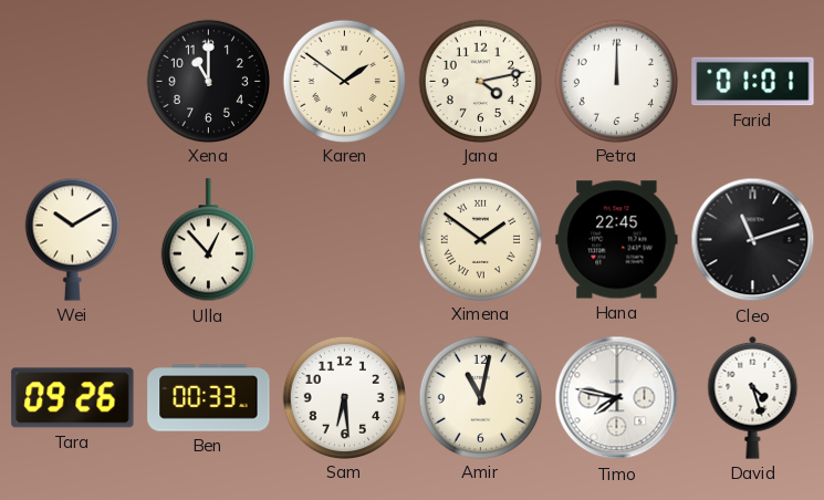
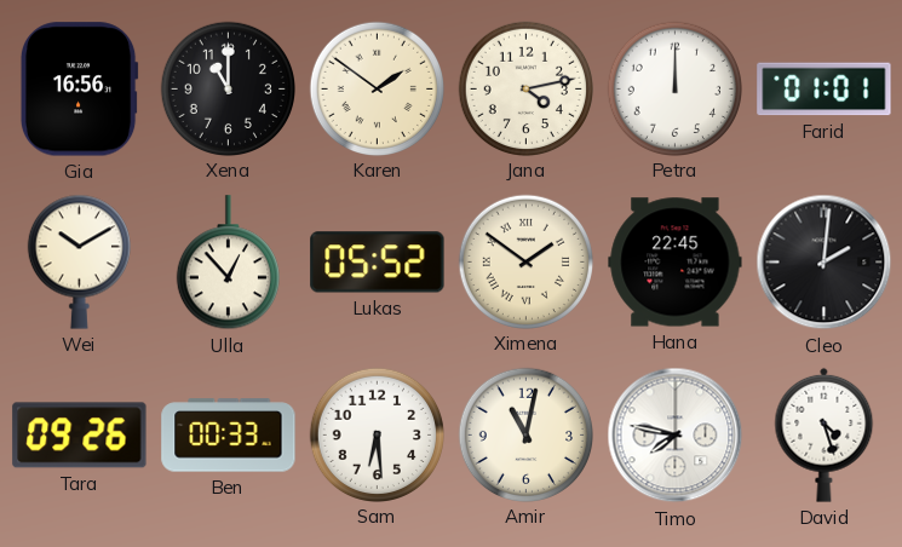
Gia: none -> 16:56 (79, 90)
Lukas: none -> 05:52 (378, 263)
Cleo: 11:12 -> 2:01 (825, 263)
